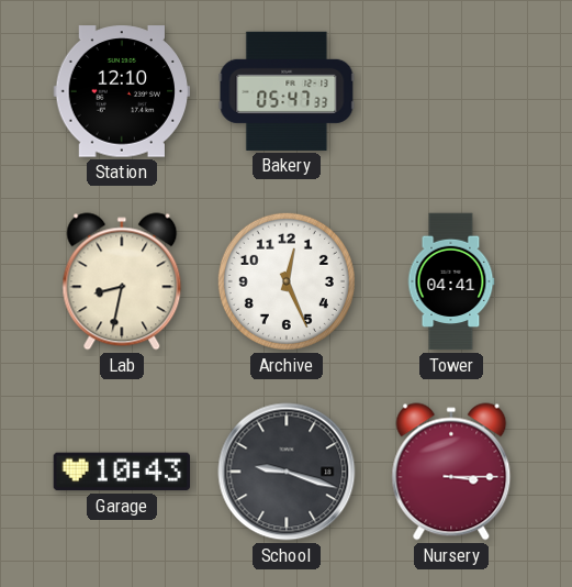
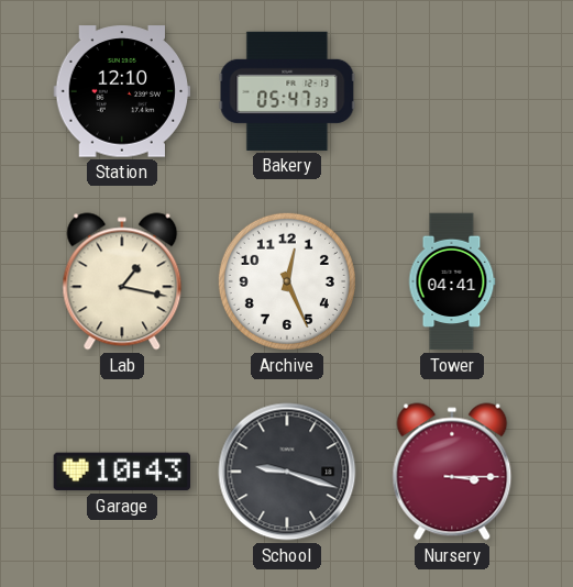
Lab: 8:32 -> 1:17 (122, 281)
